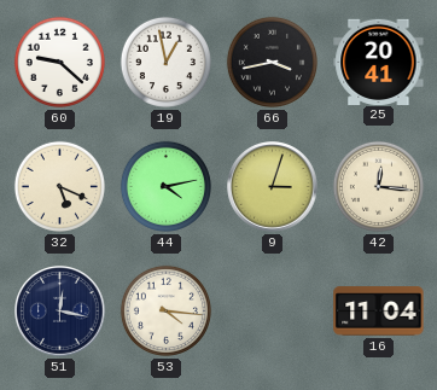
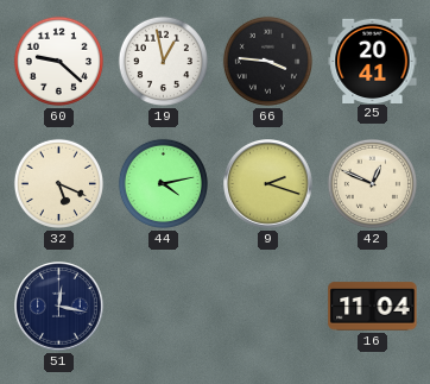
66: 3:43 -> 3:46 (267, 61)
9: 3:03 -> 2:18 (268, 184)
42: 12:16 -> 12:49 (372, 183)
53: 4:16 -> none (165, 310)
